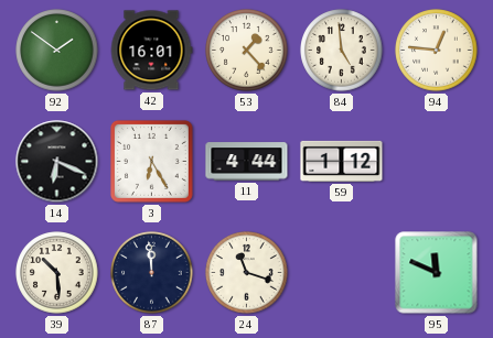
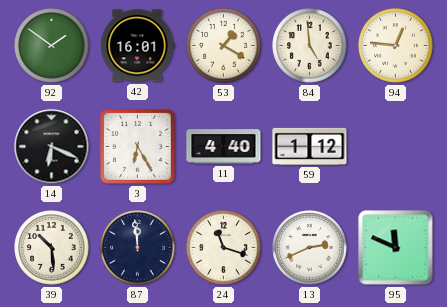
53: 1:23 -> 1:20 (224, 46)
11: 4:44 -> 4:40 (224, 147)
13: none -> 2:41 (310, 248)
